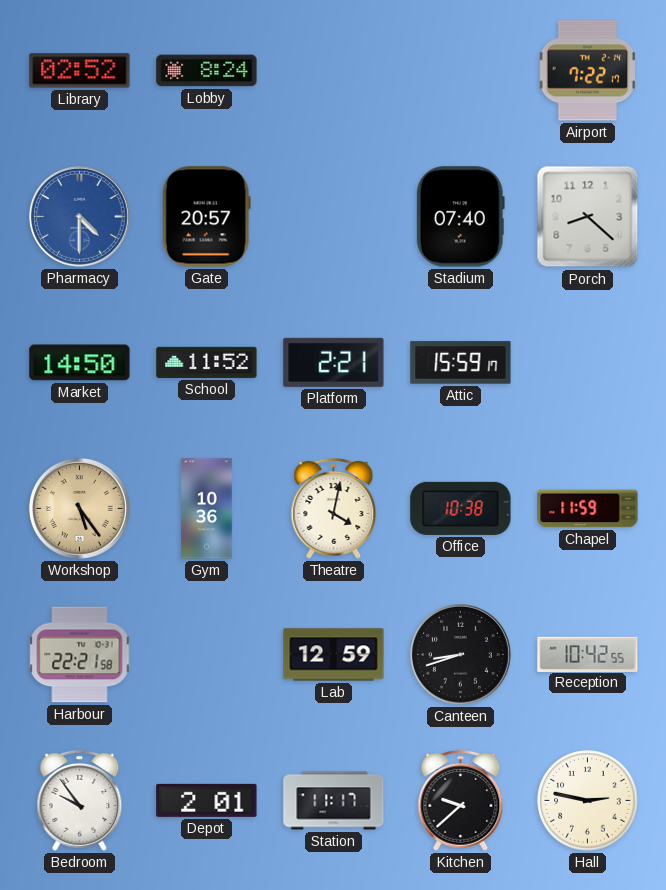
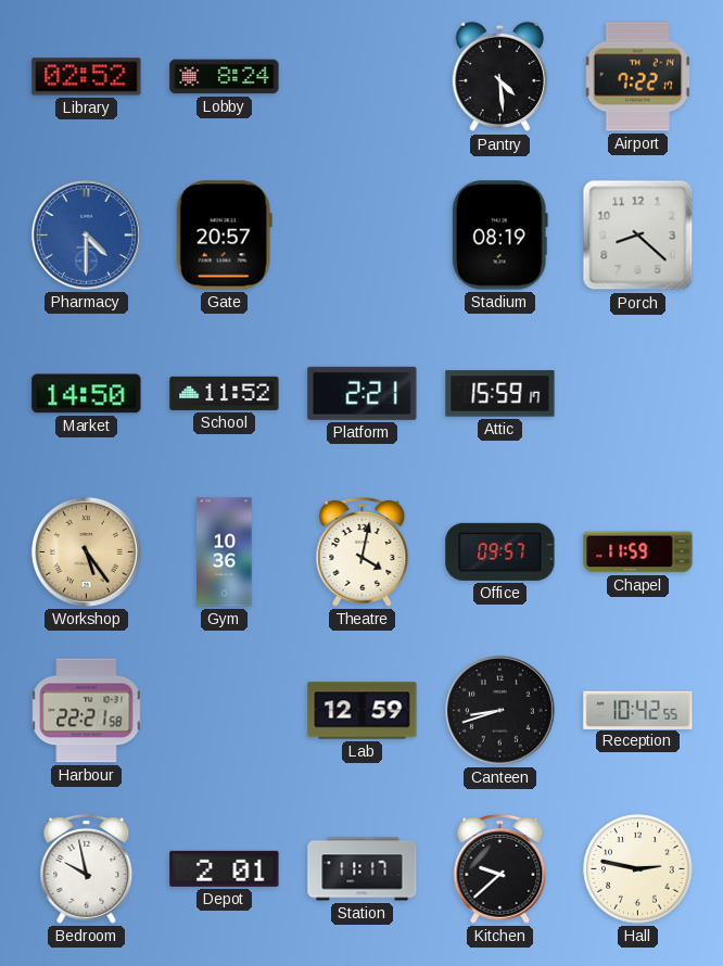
Pantry: none -> 4:29 (499, 77)
Stadium: 07:40 -> 08:19 (499, 236)
Office: 10:38 -> 09:57 (500, 551)
Bedroom: 9:54 -> 9:58 (87, 868)
